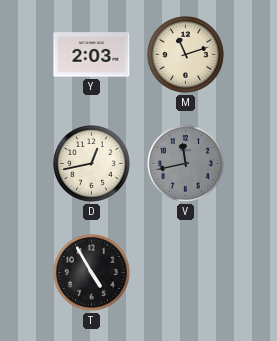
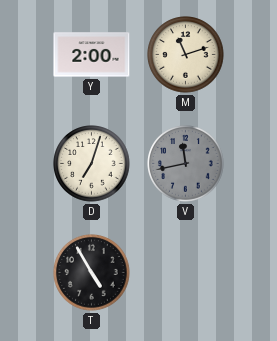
Y: 2:03 -> 2:00 (92, 55)
D: 12:43 -> 7:03 (92, 164)
